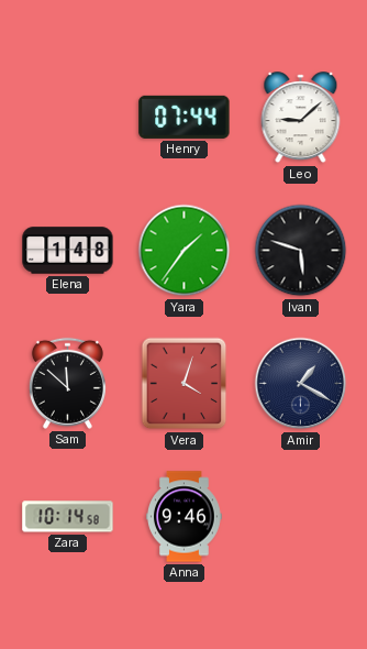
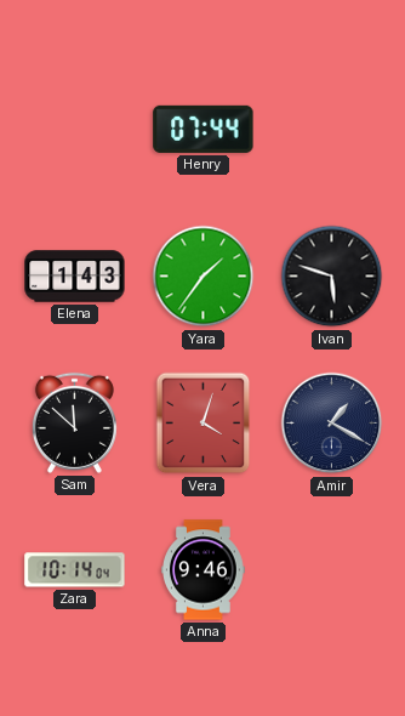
Leo: 9:08 -> none (301, 118)
Elena: 1:48 -> 1:43 (75, 277)
Zara: 10:14:58 -> 10:14:04 (75, 570)
